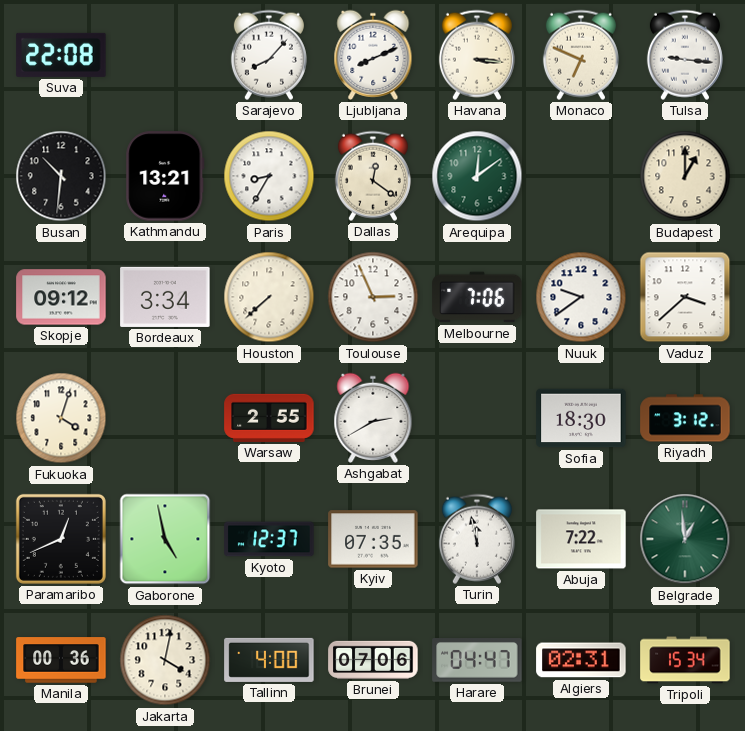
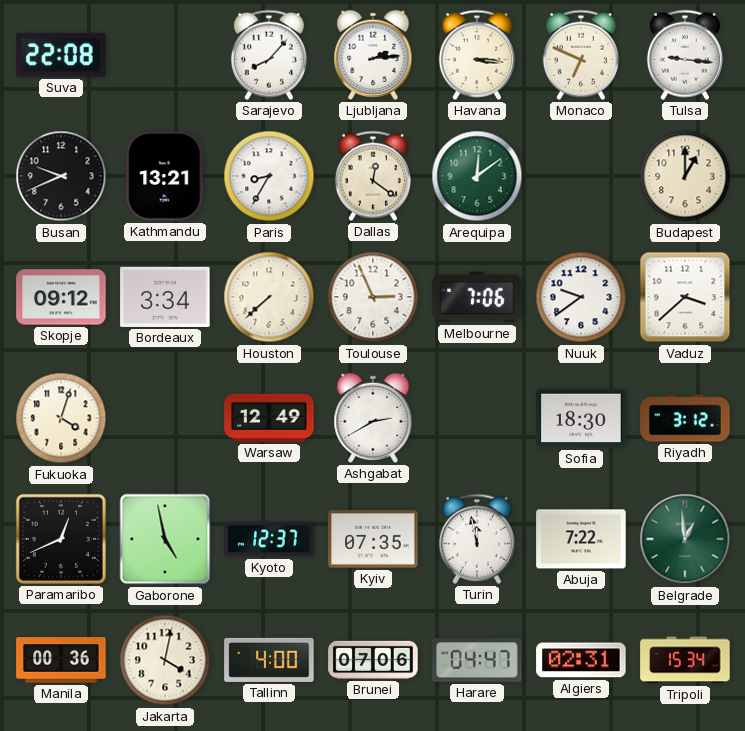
Ljubljana: 8:11 -> 2:14 (373, 55)
Busan: 10:31 -> 9:41 (61, 176)
Warsaw: 2:55 -> 12:49 (269, 418)
